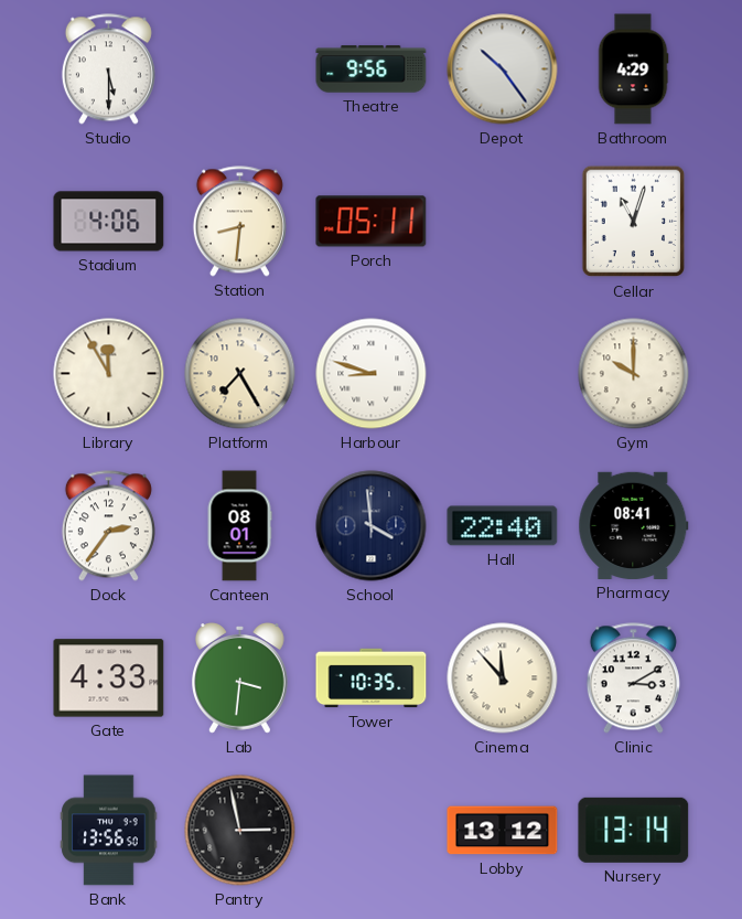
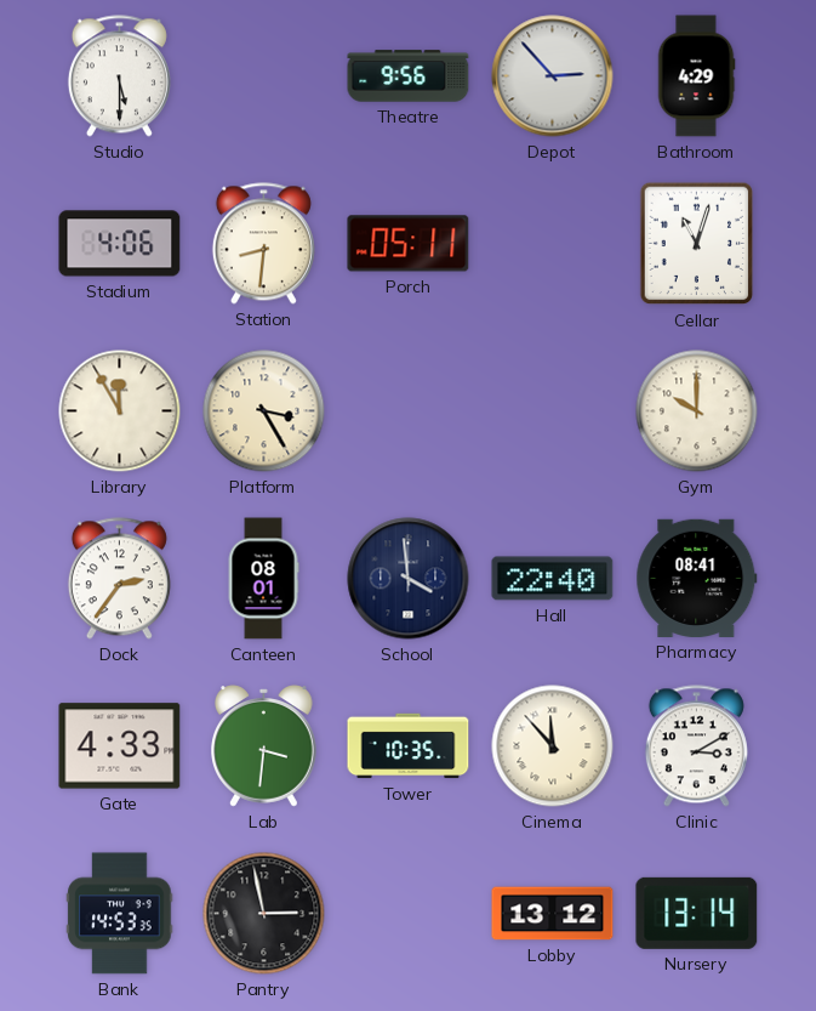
Depot: 10:24 -> 2:53 (553, 76)
Platform: 7:25 -> 3:25 (264, 411)
Harbour: 8:48 -> none (372, 374)
Bank: 13:56 -> 14:53 (120, 914)
